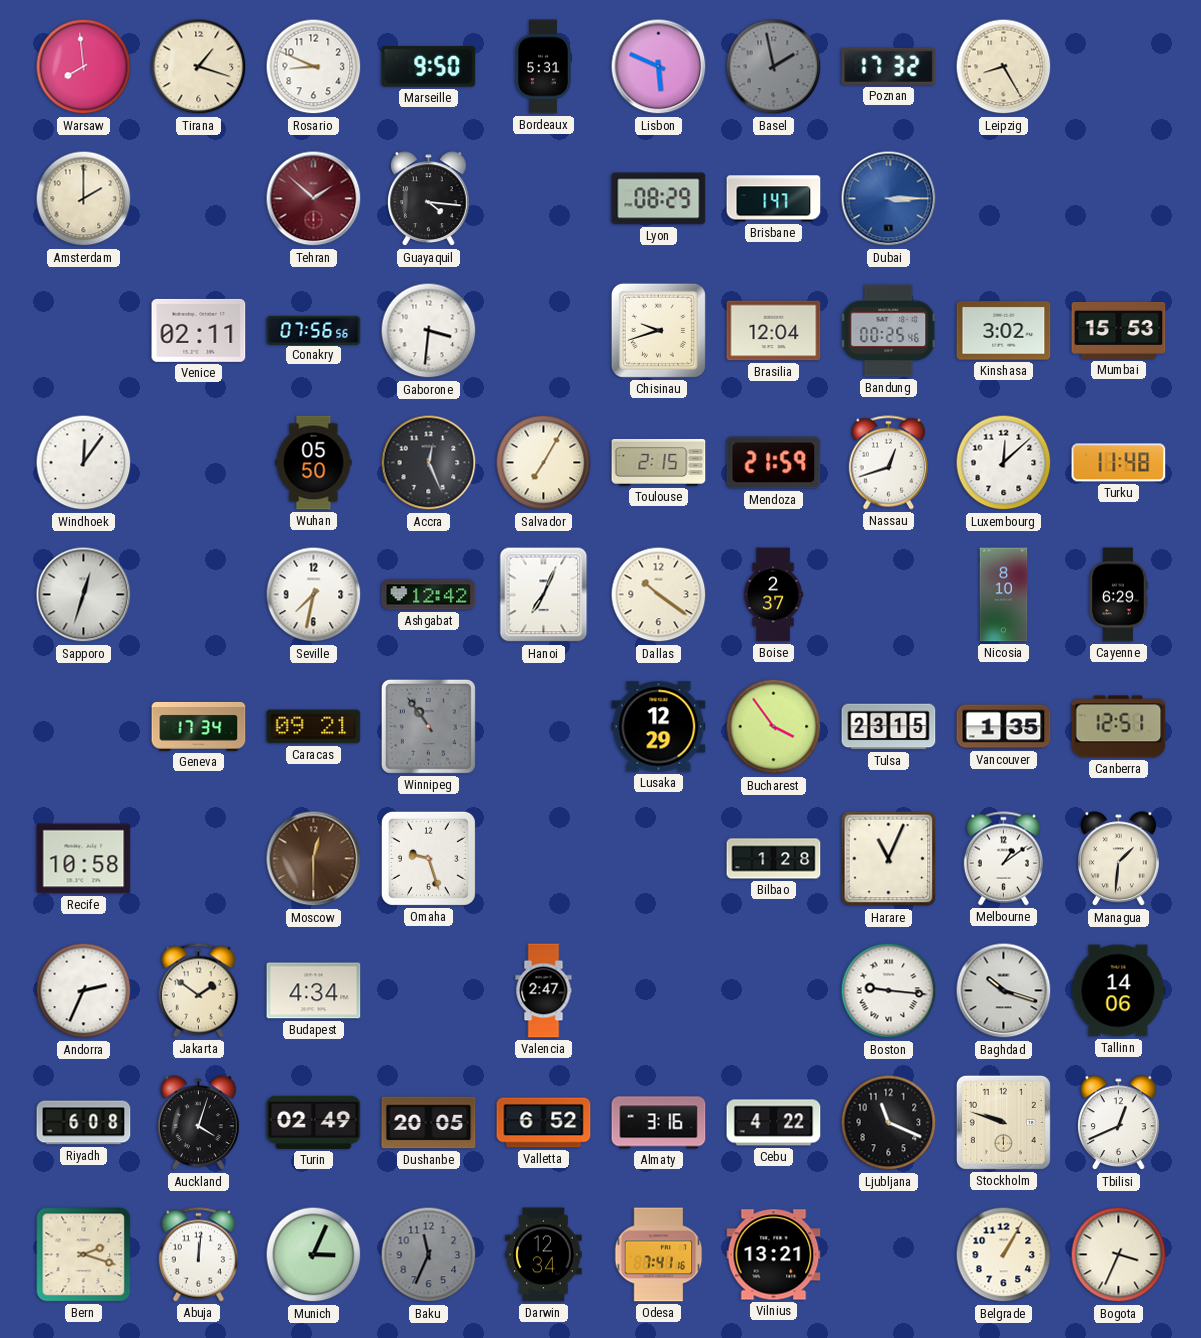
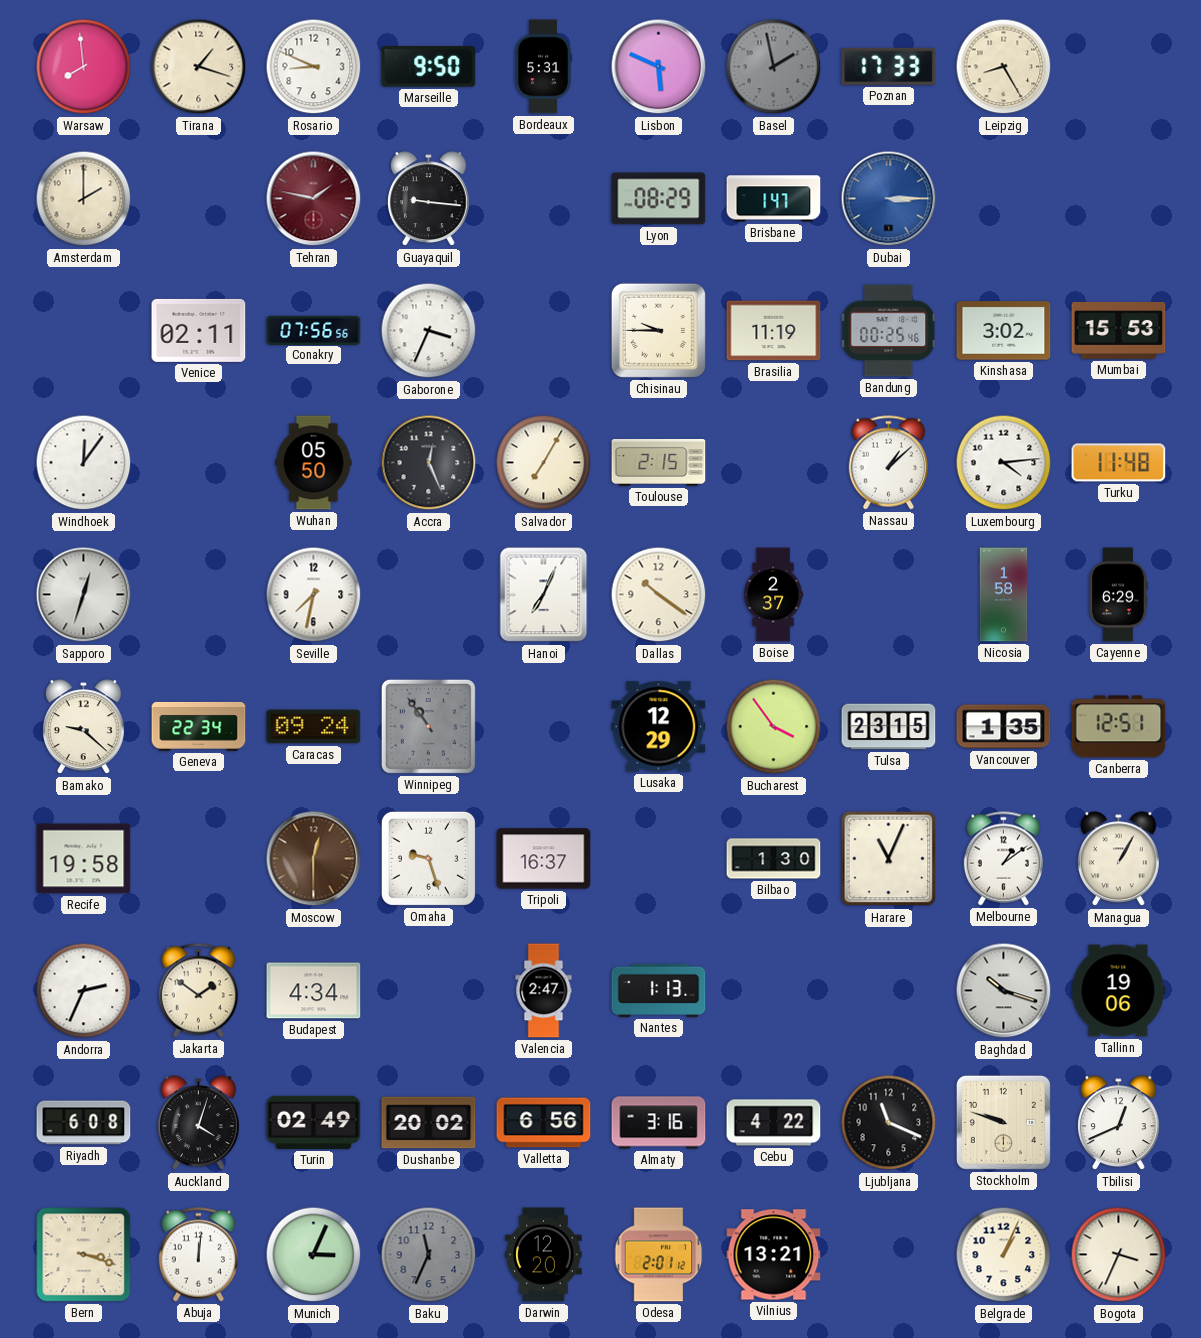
Poznan: 17:32 -> 17:33 (889, 66)
Tehran: 1:52 -> 1:47 (314, 199)
Guayaquil: 4:16 -> 9:16 (429, 199)
Gaborone: 3:31 -> 3:34 (429, 331)
Chisinau: 9:42 -> 9:45 (658, 330)
Brasilia: 12:04 -> 11:19 (774, 331)
Mendoza: 21:59 -> none (774, 463)
Nassau: 12:42 -> 1:08 (888, 463)
Luxembourg: 12:08 -> 4:14 (1004, 463)
Ashgabat: 12:42 -> none (429, 595)
Nicosia: 8:10 -> 1:58 (1004, 595)
Bamako: none -> 9:22 (84, 727)
Geneva: 17:34 -> 22:34 (199, 726)
Caracas: 09:21 -> 09:24 (314, 727)
Recife: 10:58 -> 19:58 (84, 859)
Tripoli: none -> 16:37 (544, 859)
Bilbao: 1:28 -> 1:30 (774, 859)
Managua: 1:31 -> 1:05 (1119, 859)
Nantes: none -> 1:13 (659, 990)
Boston: 9:16 -> none (889, 991)
Tallinn: 14:06 -> 19:06 (1118, 991)
Dushanbe: 20:05 -> 20:02 (429, 1123)
Valletta: 6:52 -> 6:56 (544, 1123)
Bern: 2:18 -> 3:18 (84, 1255)
Darwin: 12:34 -> 12:20 (544, 1255)
Odesa: 7:41 -> 2:01 (659, 1255)
Belgrade: 1:05 -> 1:04 (1004, 1255)
